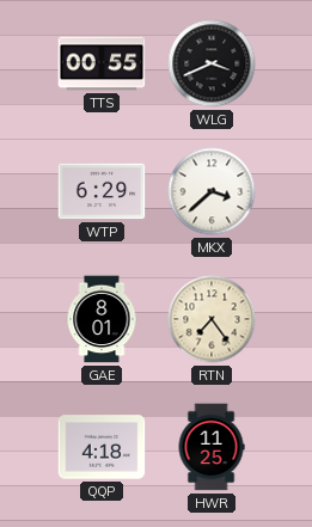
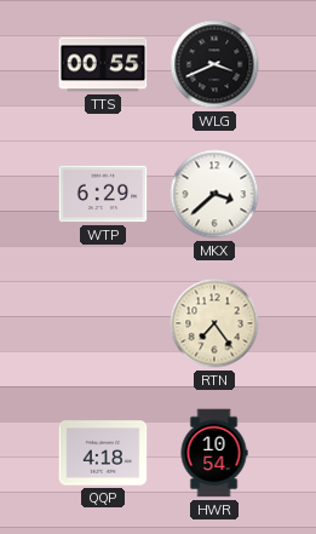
GAE: 8:01 -> none (102, 319)
HWR: 11:25 -> 10:54 (214, 453)
